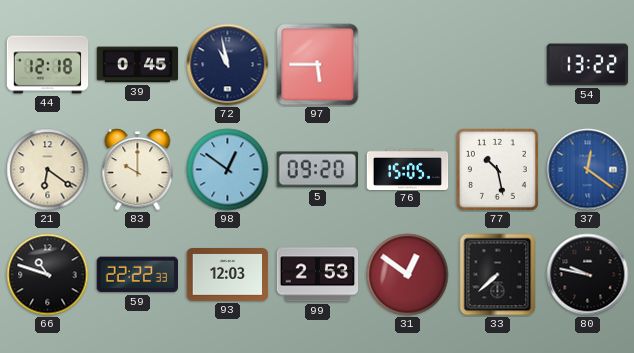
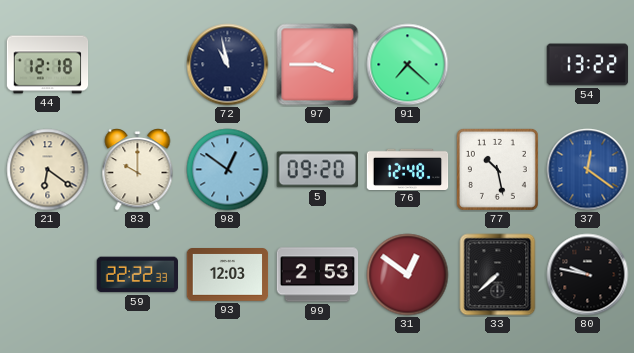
39: 0:45 -> none (138, 65)
97: 5:45 -> 3:45 (318, 65)
91: none -> 7:22 (408, 65)
76: 15:05 -> 12:48 (408, 169)
66: 10:48 -> none (48, 275)
